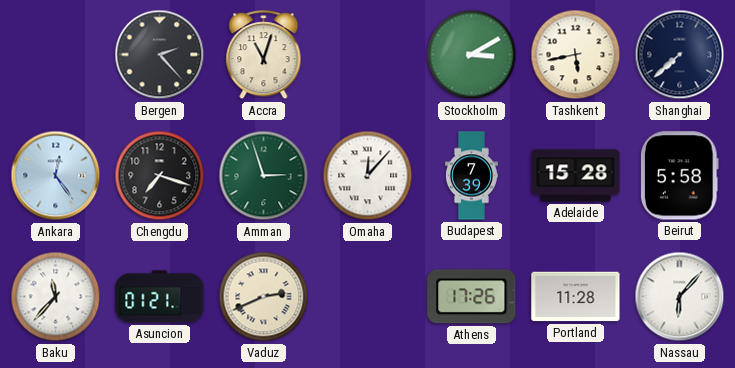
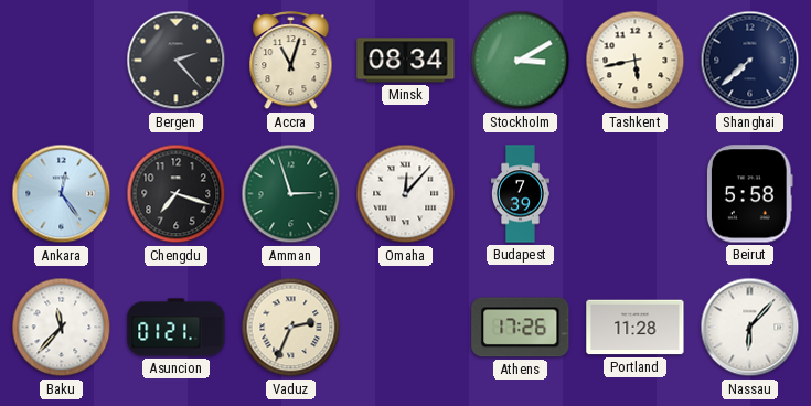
Minsk: none -> 08:34 (406, 61)
Adelaide: 15:28 -> none (576, 176)
Vaduz: 2:41 -> 2:34 (291, 328)
